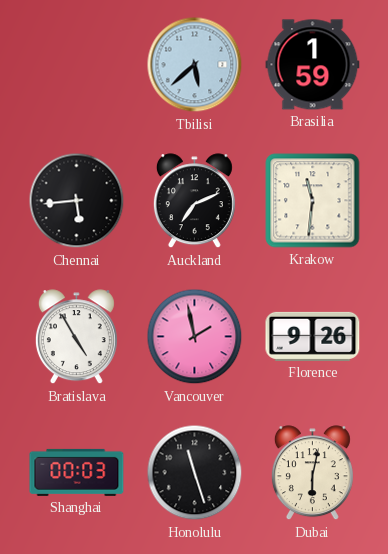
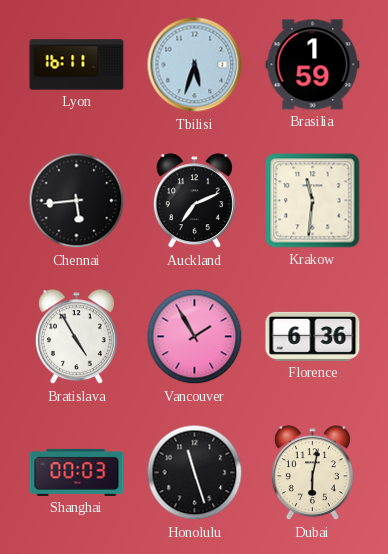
Lyon: none -> 16:11 (77, 65)
Tbilisi: 5:38 -> 5:33 (195, 65)
Vancouver: 1:58 -> 1:55 (195, 337)
Florence: 9:26 -> 6:36 (313, 336)
